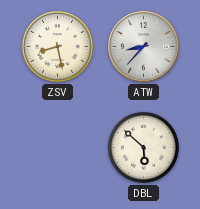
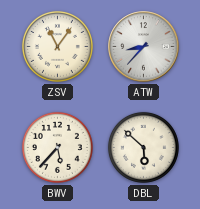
ZSV: 8:28 -> 11:06 (57, 46)
BWV: none -> 5:37 (57, 147)
